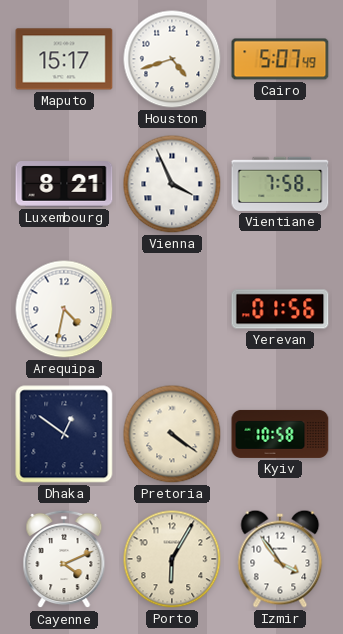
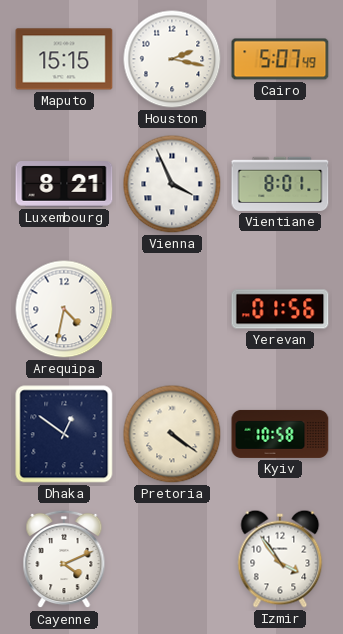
Maputo: 15:17 -> 15:15 (64, 59)
Houston: 4:42 -> 2:17 (172, 59)
Vientiane: 7:58 -> 8:01 (280, 184)
Porto: 6:05 -> none (172, 559)
